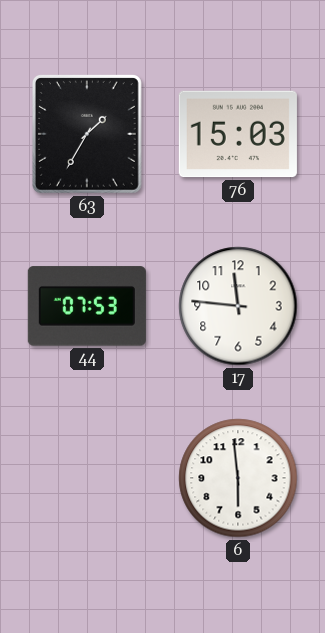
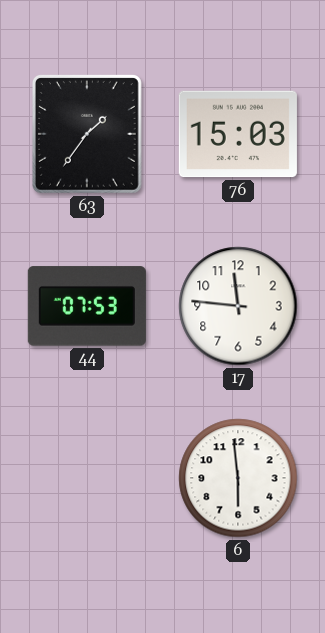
63: 1:35 -> 1:36 (87, 134)
